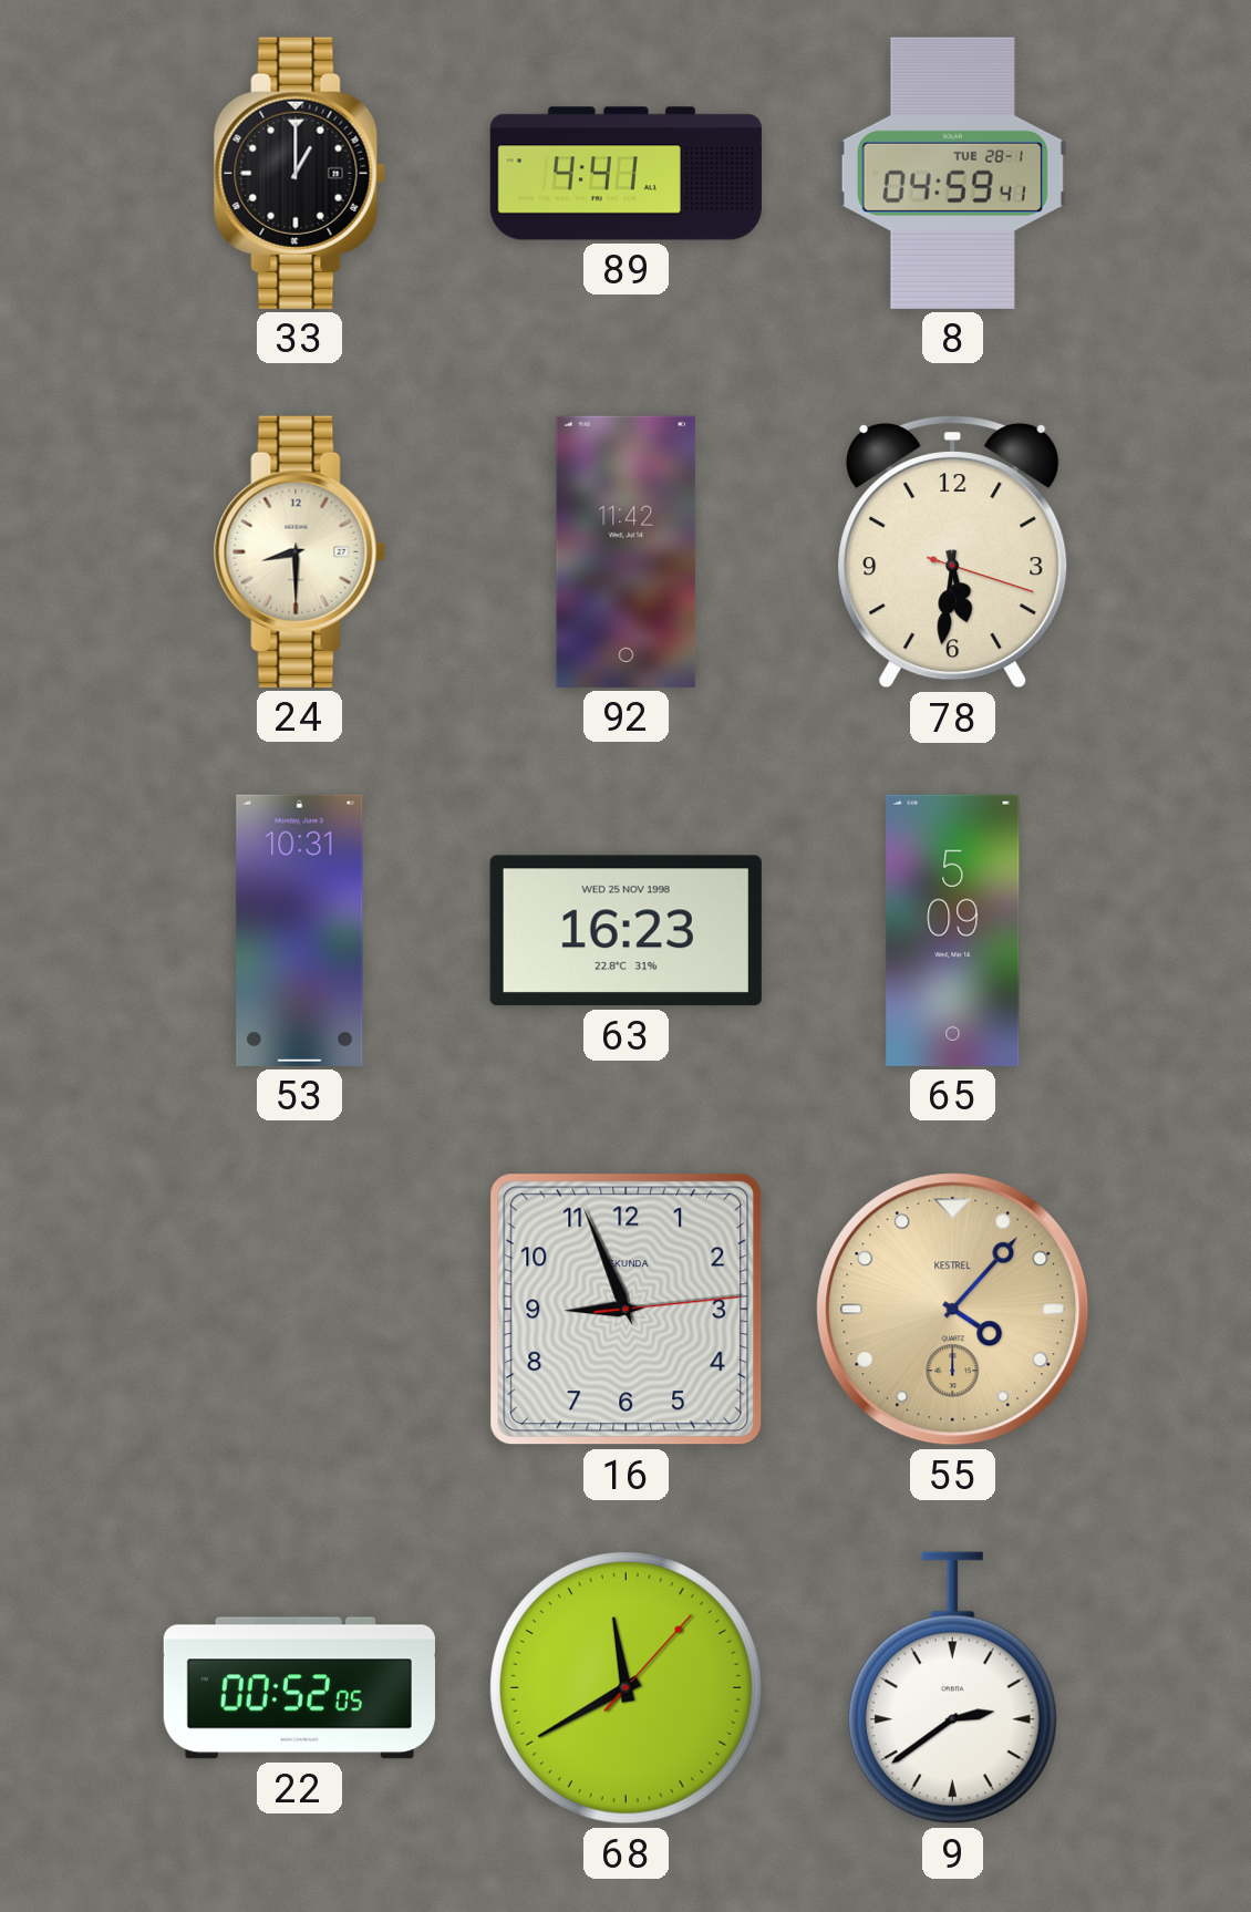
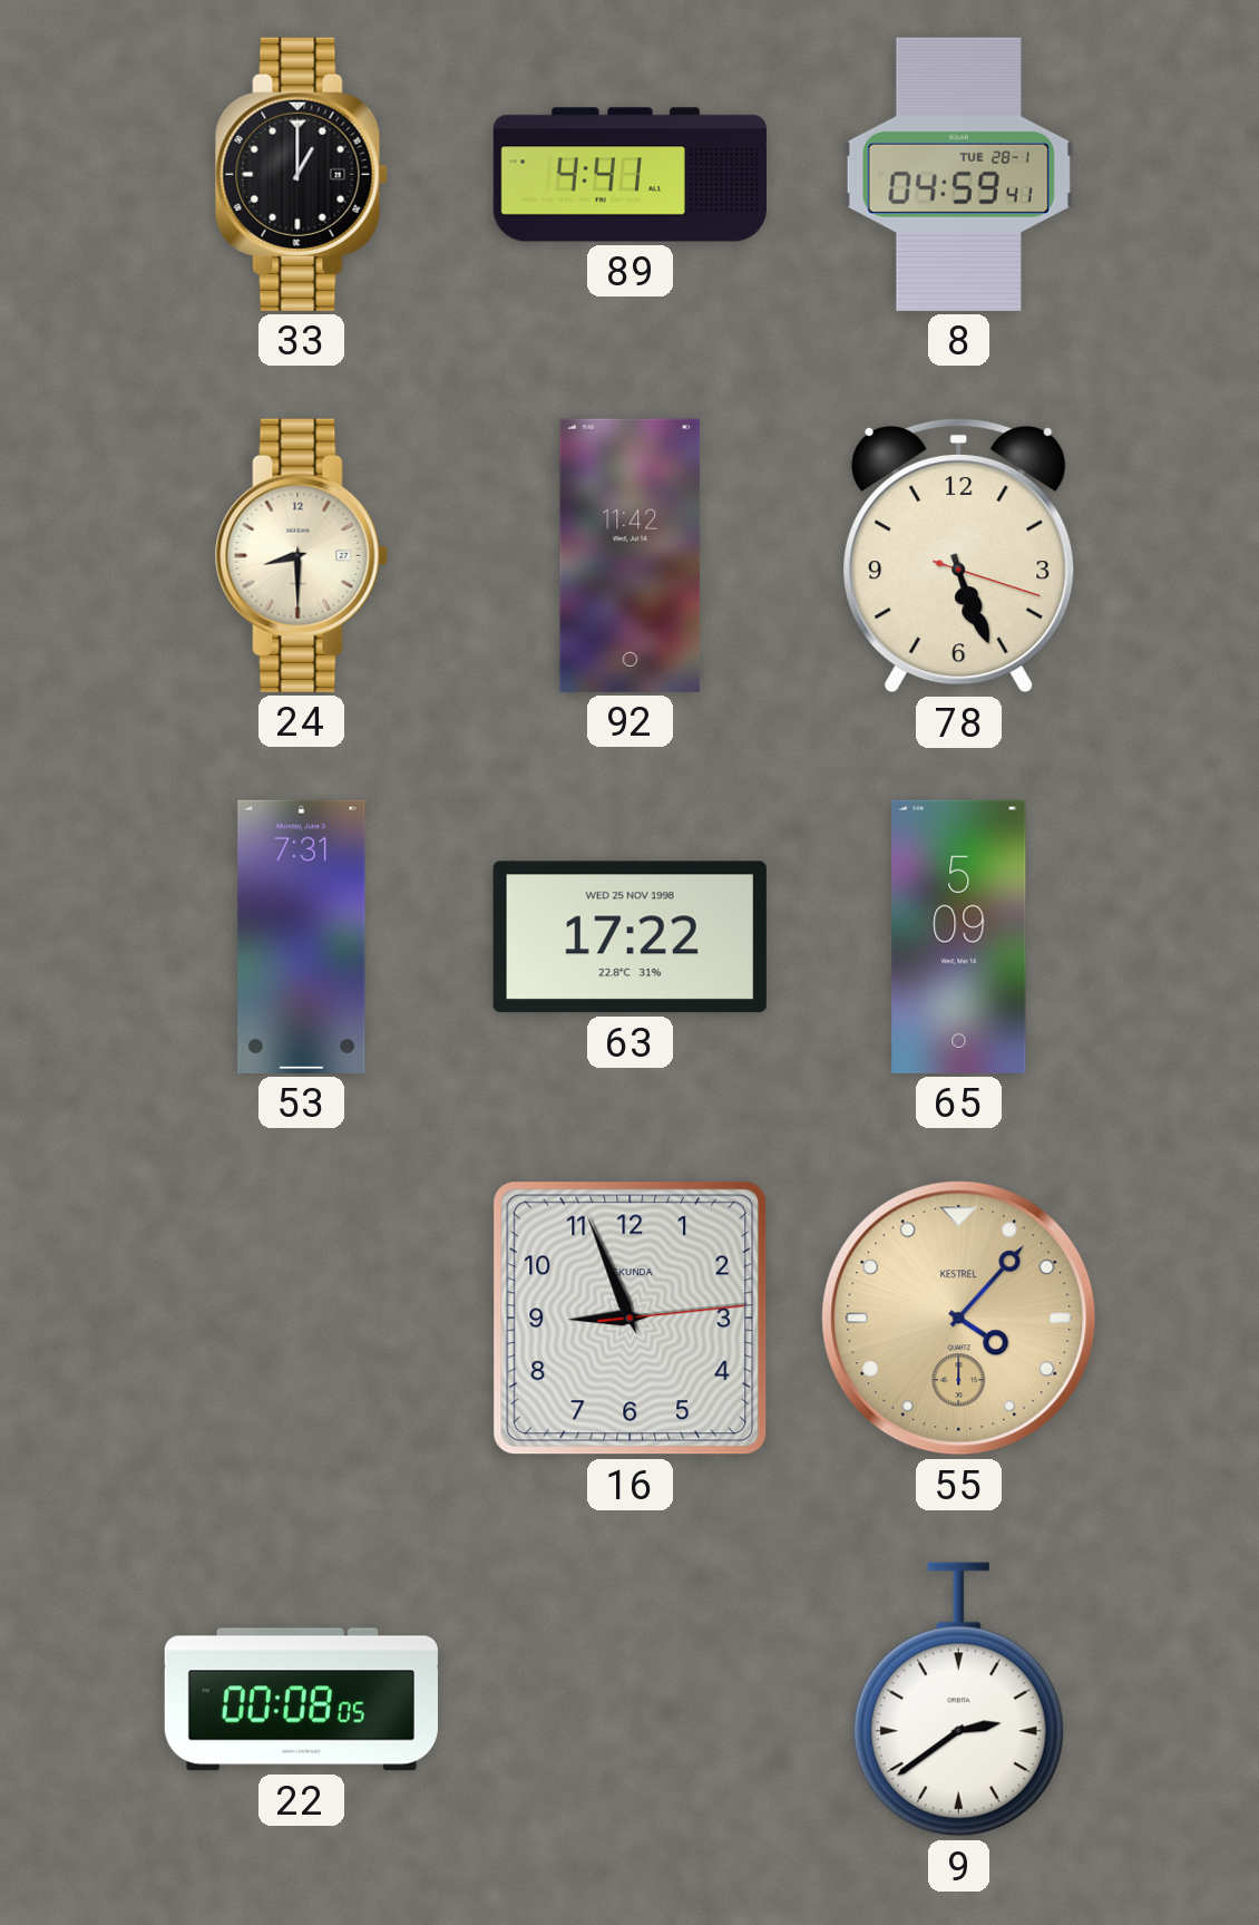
78: 5:31 -> 5:26 (959, 555)
53: 10:31 -> 7:31 (302, 936)
63: 16:23 -> 17:22 (629, 937)
22: 00:52 -> 00:08 (301, 1700)
68: 11:40 -> none (625, 1687)
